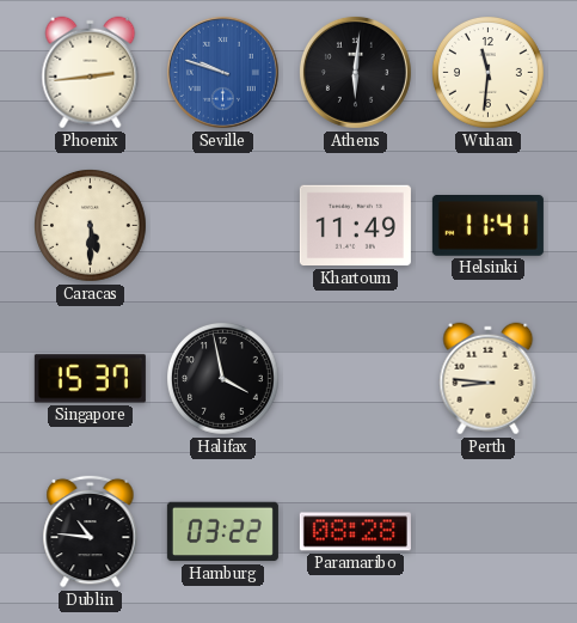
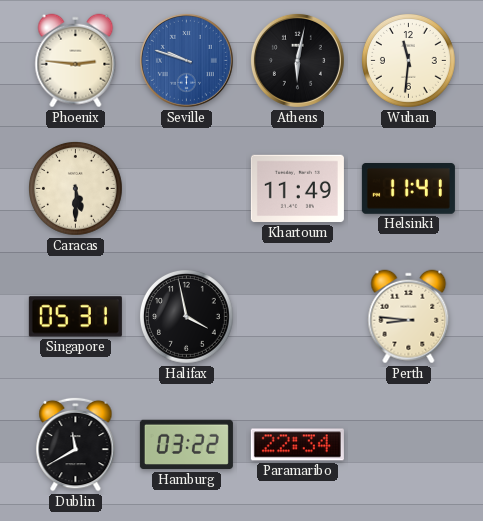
Phoenix: 2:44 -> 2:46 (76, 61)
Athens: 6:01 -> 6:02 (297, 60)
Singapore: 15:37 -> 05:31 (75, 317)
Dublin: 10:46 -> 11:40 (76, 444)
Paramaribo: 08:28 -> 22:34 (297, 445)
